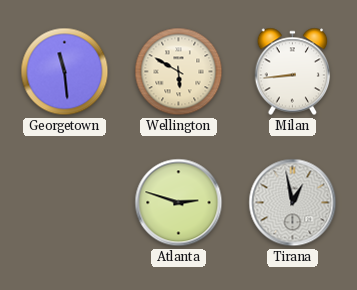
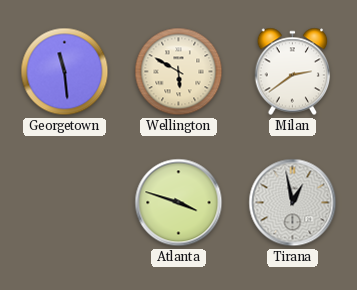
Milan: 8:44 -> 2:39 (293, 72)
Atlanta: 2:48 -> 3:48 (179, 203)
